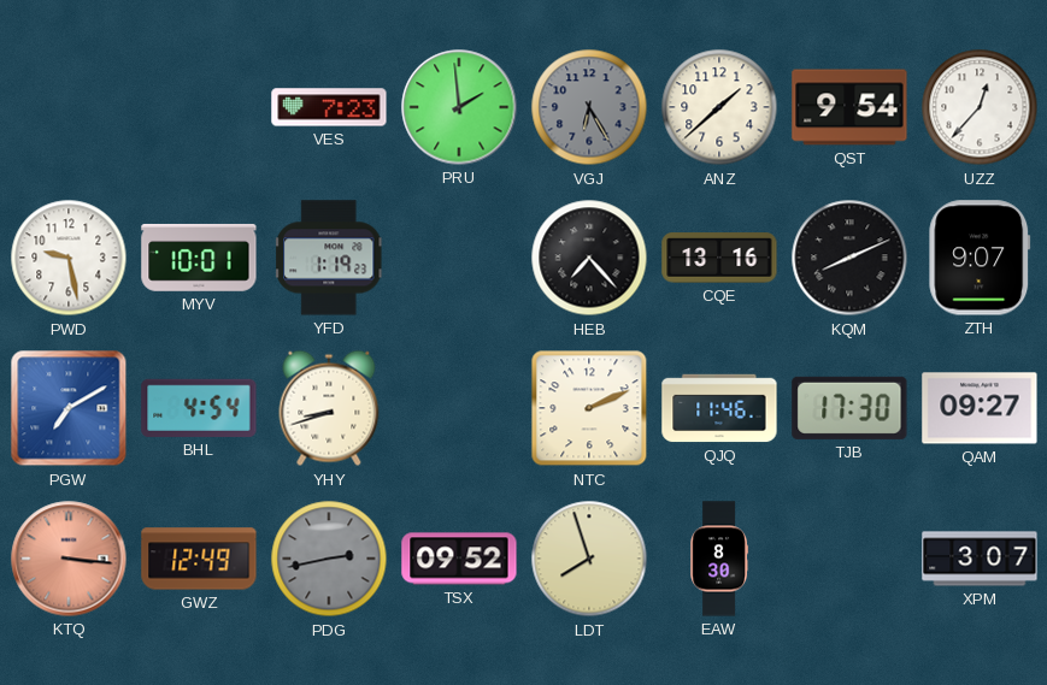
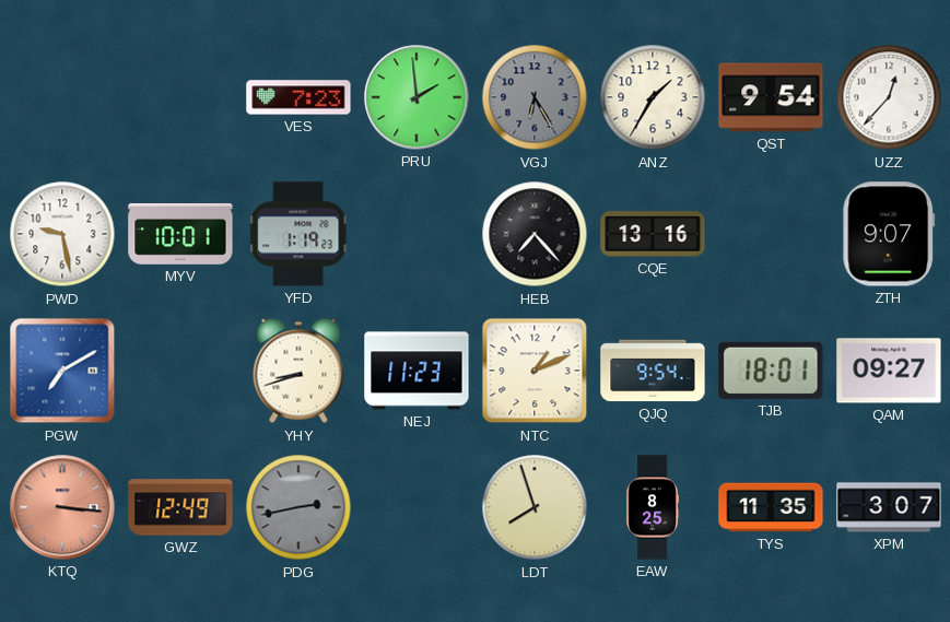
ANZ: 1:38 -> 1:35 (653, 97)
KQM: 8:11 -> none (849, 258)
BHL: 4:54 -> none (199, 408)
NEJ: none -> 11:23 (417, 371)
NTC: 2:11 -> 1:11 (535, 371)
QJQ: 11:46 -> 9:54 (653, 371)
TJB: 17:30 -> 18:01 (771, 371)
TSX: 09:52 -> none (459, 559)
EAW: 8:30 -> 8:25 (653, 507)
TYS: none -> 11:35 (771, 507)
